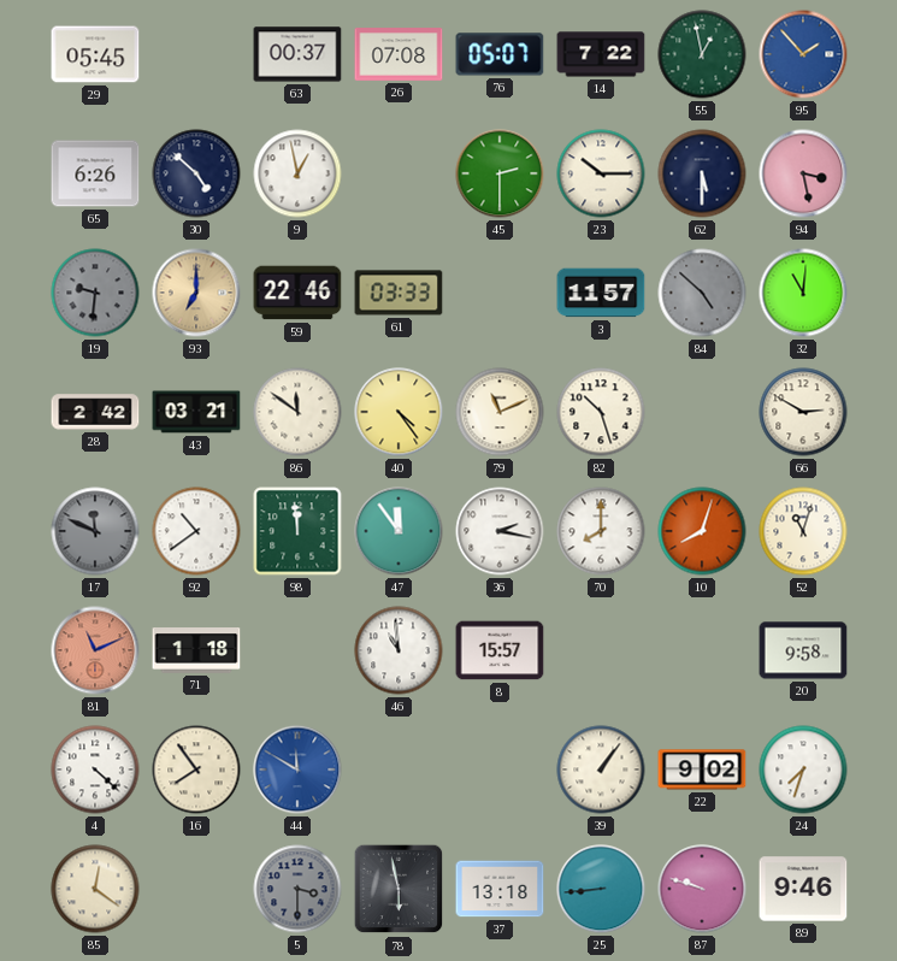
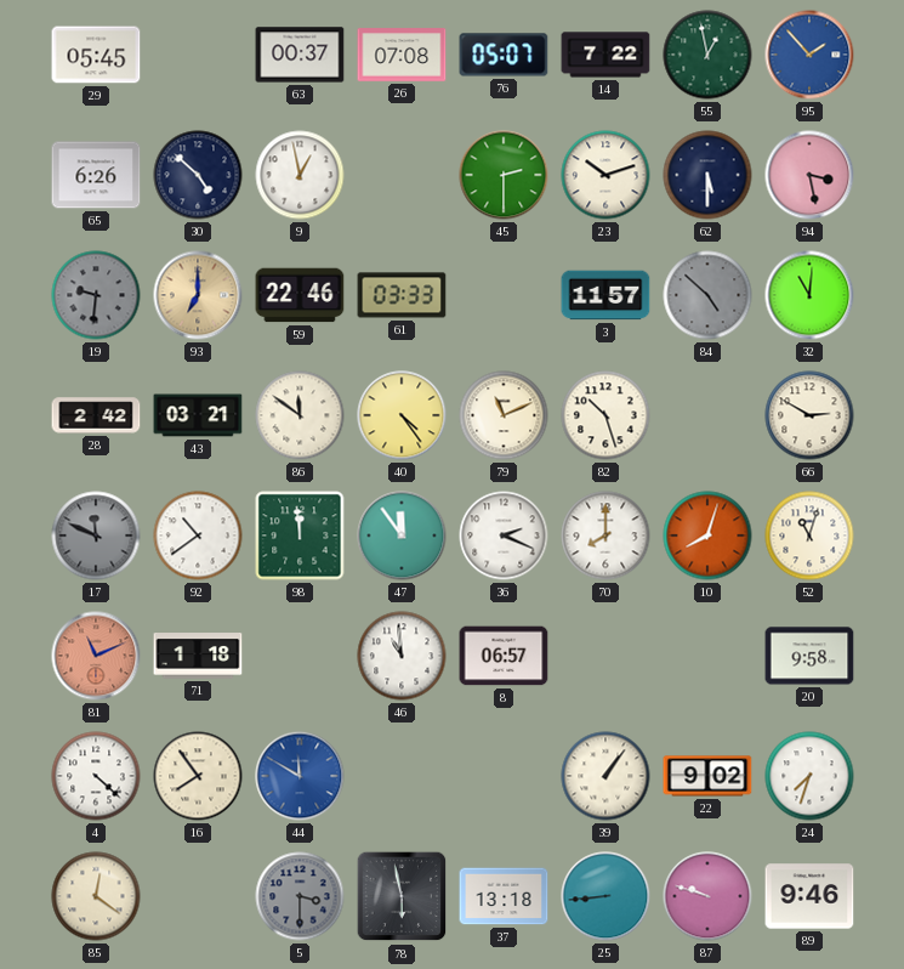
23: 10:15 -> 10:12 (605, 175)
36: 2:17 -> 2:19 (504, 535)
8: 15:57 -> 06:57 (504, 656)
